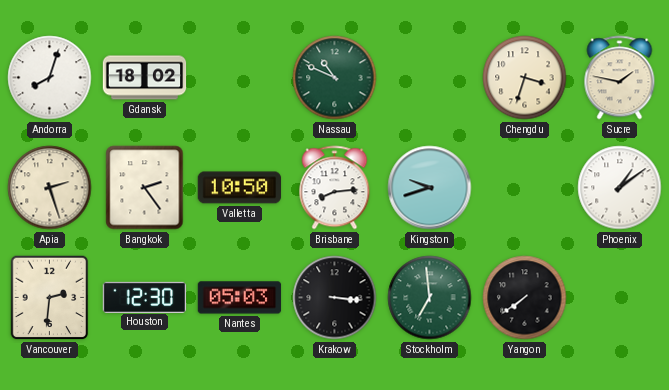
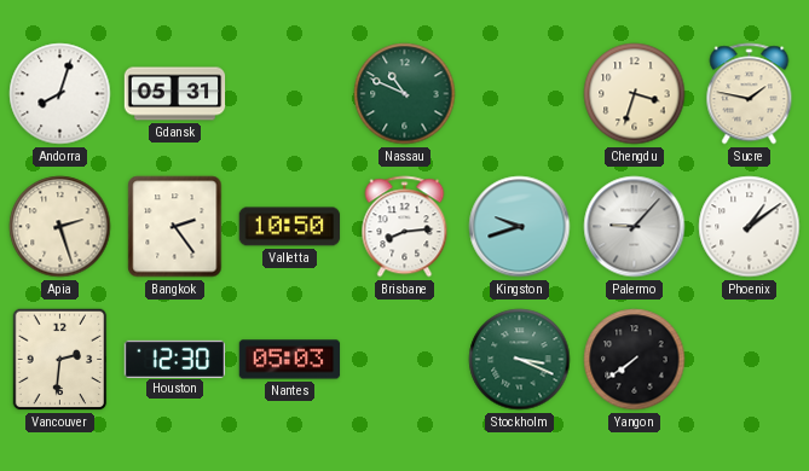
Gdansk: 18:02 -> 05:31 (175, 94)
Palermo: none -> 9:07 (635, 227)
Krakow: 3:16 -> none (335, 298)
Stockholm: 6:59 -> 3:19 (520, 360)
